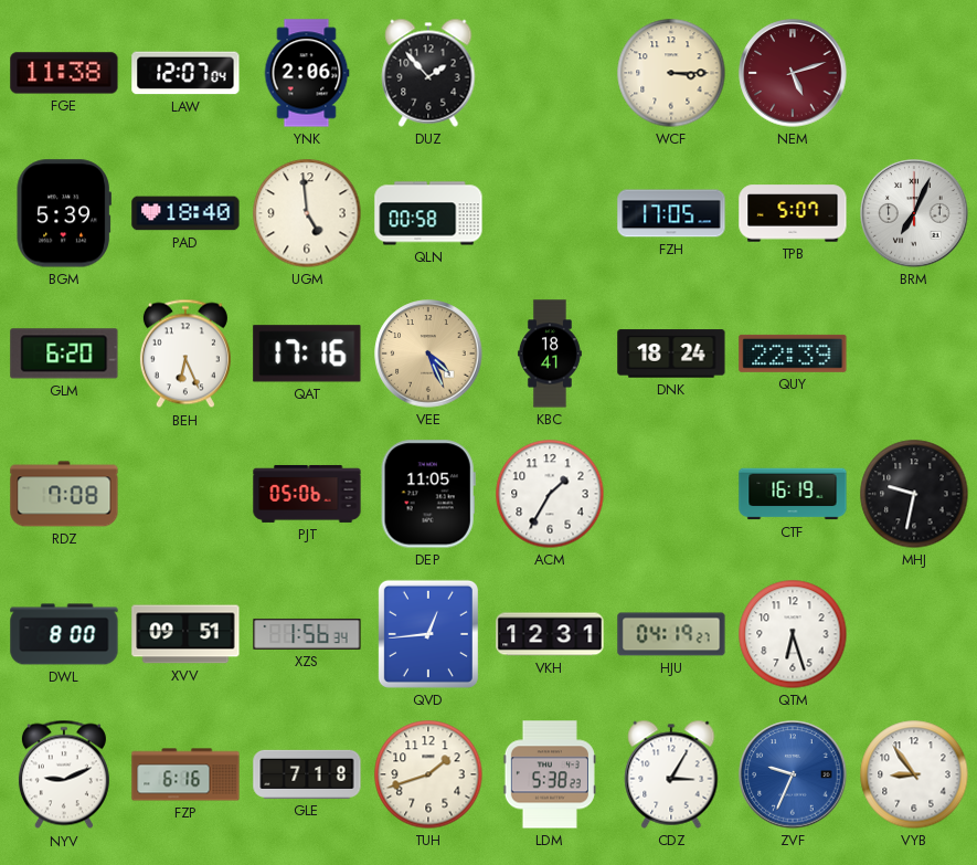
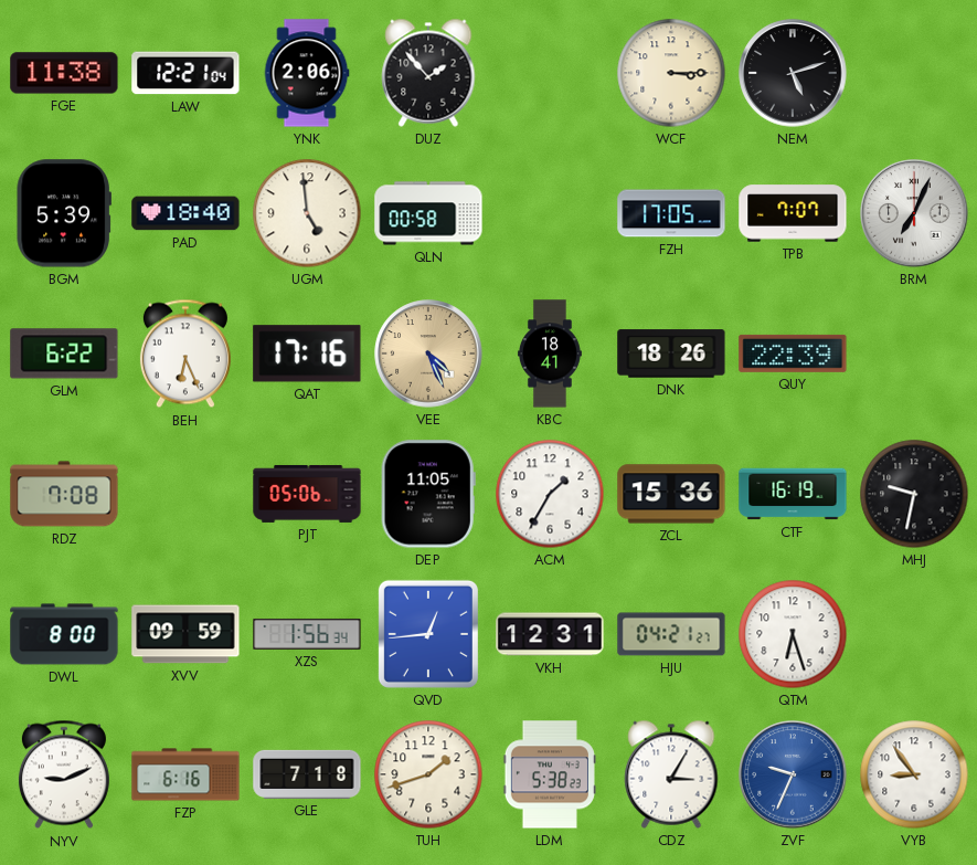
LAW: 12:07 -> 12:21 (185, 73)
NEM dial: burgundy -> black (793, 73)
TPB: 5:07 -> 7:07 (793, 213)
GLM: 6:20 -> 6:22 (64, 354)
DNK: 18:24 -> 18:26 (671, 354)
ZCL: none -> 15:36 (671, 494)
XVV: 09:51 -> 09:59 (185, 634)
HJU: 04:19 -> 04:21 (671, 634)
